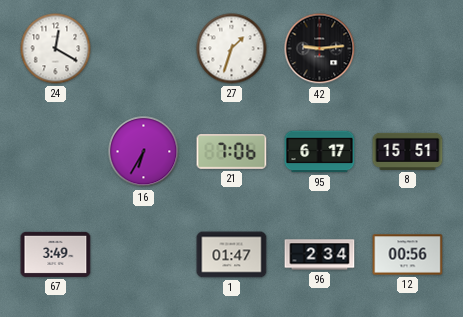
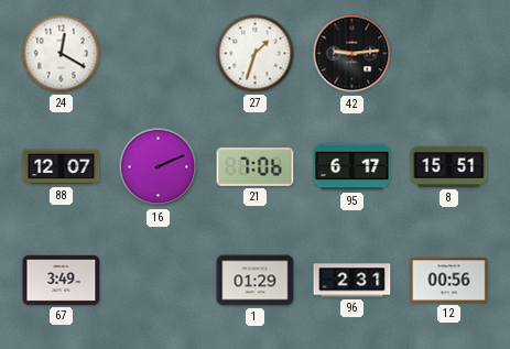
88: none -> 12:07 (62, 167)
16: 6:35 -> 2:11 (159, 167)
1: 01:47 -> 01:29 (256, 281)
96: 2:34 -> 2:31 (352, 281)
